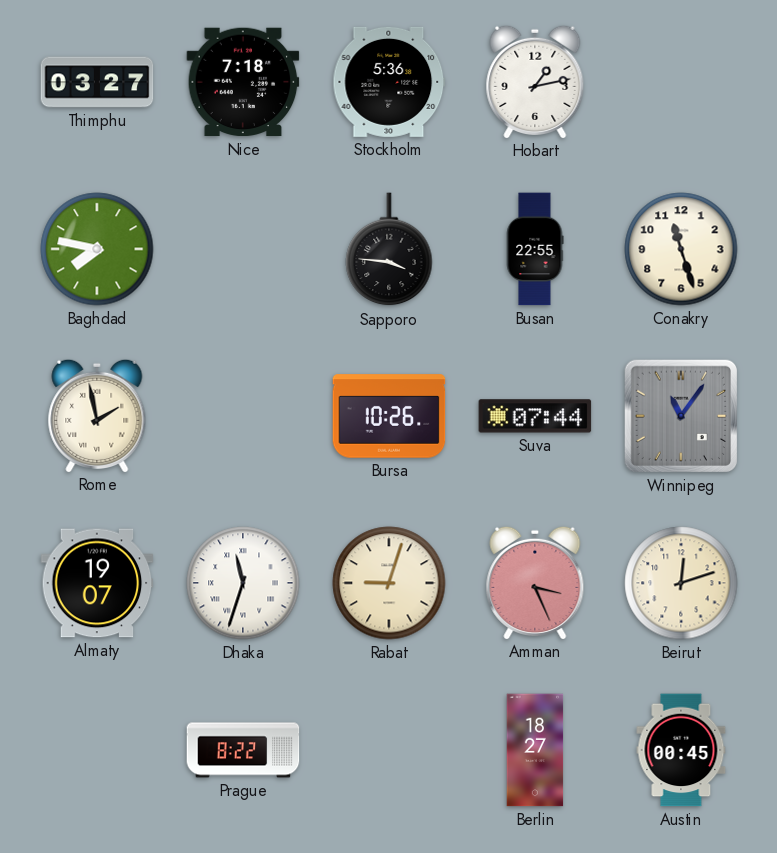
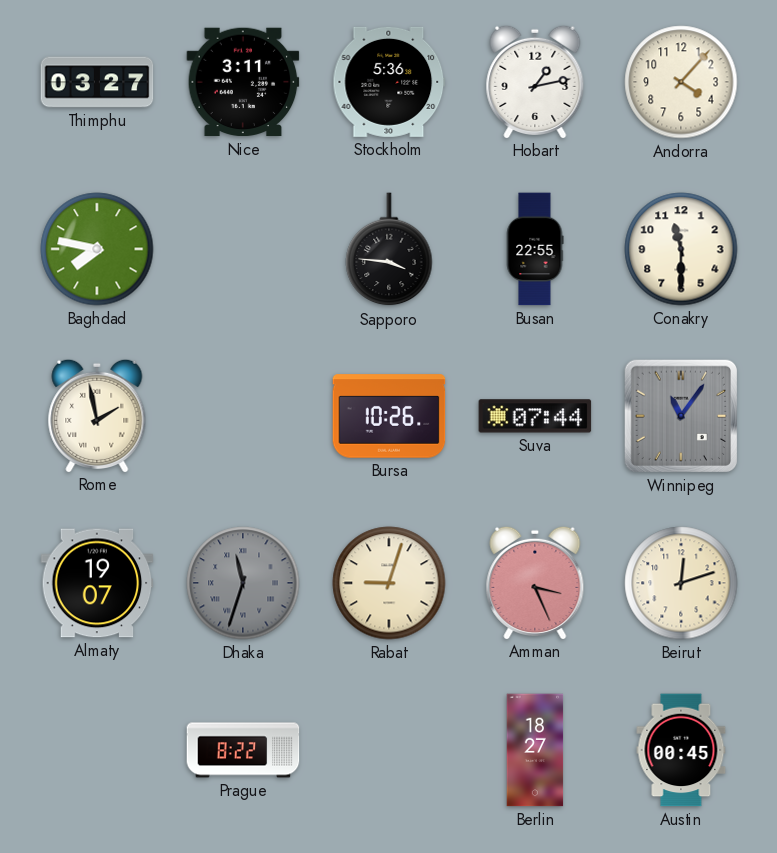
Nice: 7:18 -> 3:11 (243, 82)
Andorra: none -> 4:07 (681, 82)
Conakry: 11:27 -> 11:30 (681, 249)
Dhaka dial: white -> grey (243, 583)
